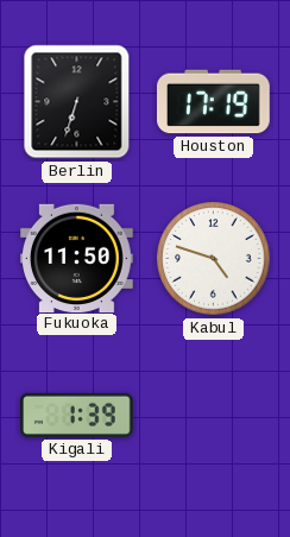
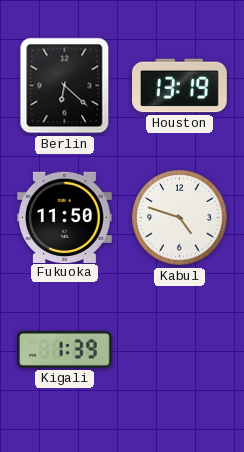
Berlin: 6:33 -> 6:22 (65, 86)
Houston: 17:19 -> 13:19 (180, 86)
